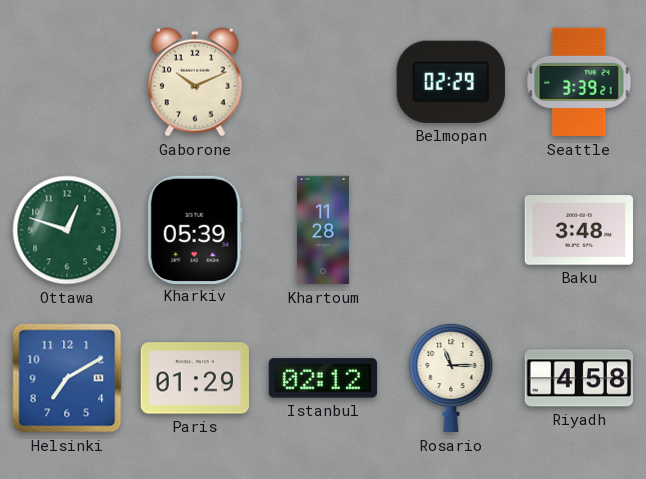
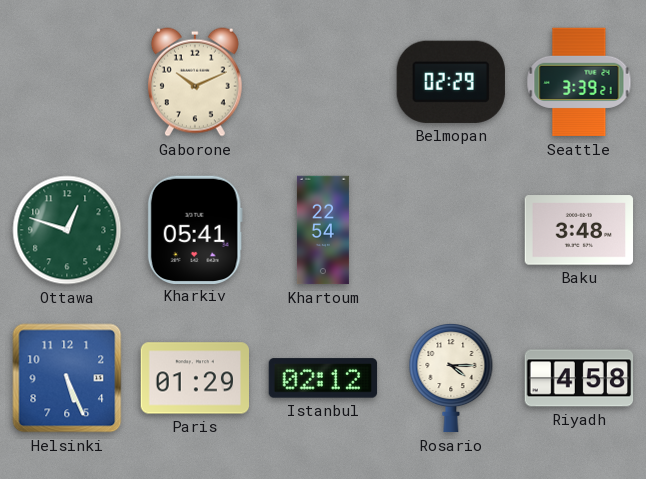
Kharkiv: 05:39 -> 05:41 (195, 229)
Khartoum: 11:28 -> 22:54 (323, 230)
Helsinki: 7:10 -> 5:26 (67, 378)
Rosario: 11:15 -> 4:15 (451, 379)
